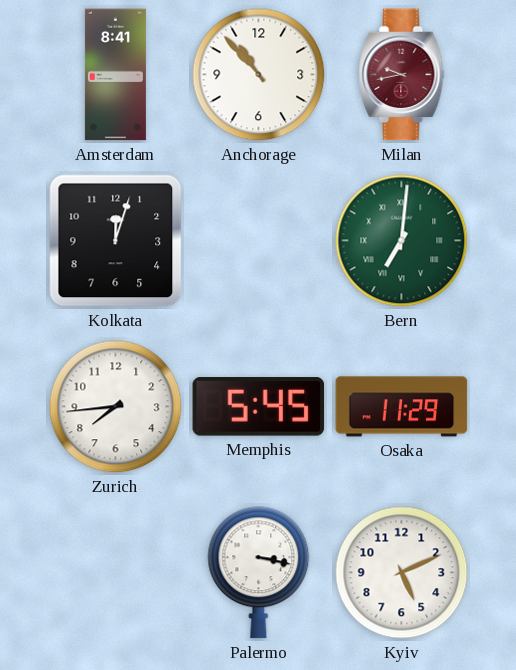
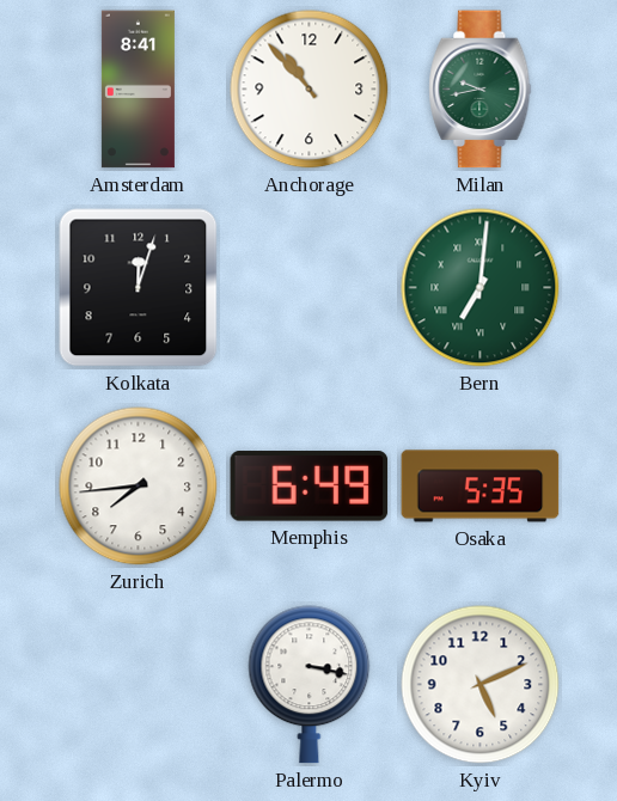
Milan dial: burgundy -> green (481, 90)
Memphis: 5:45 -> 6:49 (310, 487)
Osaka: 11:29 -> 5:35 (481, 487)
